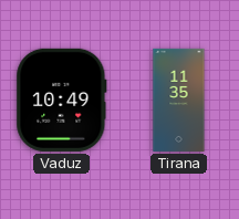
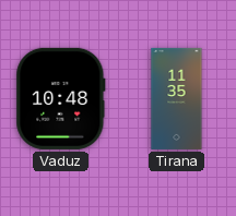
Vaduz: 10:49 -> 10:48 (61, 98)
